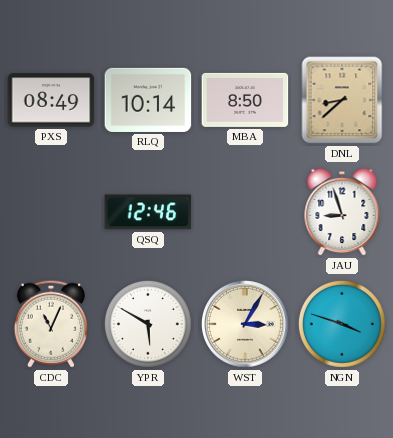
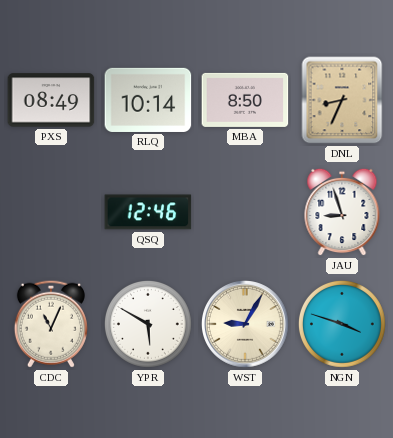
DNL: 8:38 -> 8:34 (342, 100)
WST: 3:05 -> 9:05 (246, 325)
